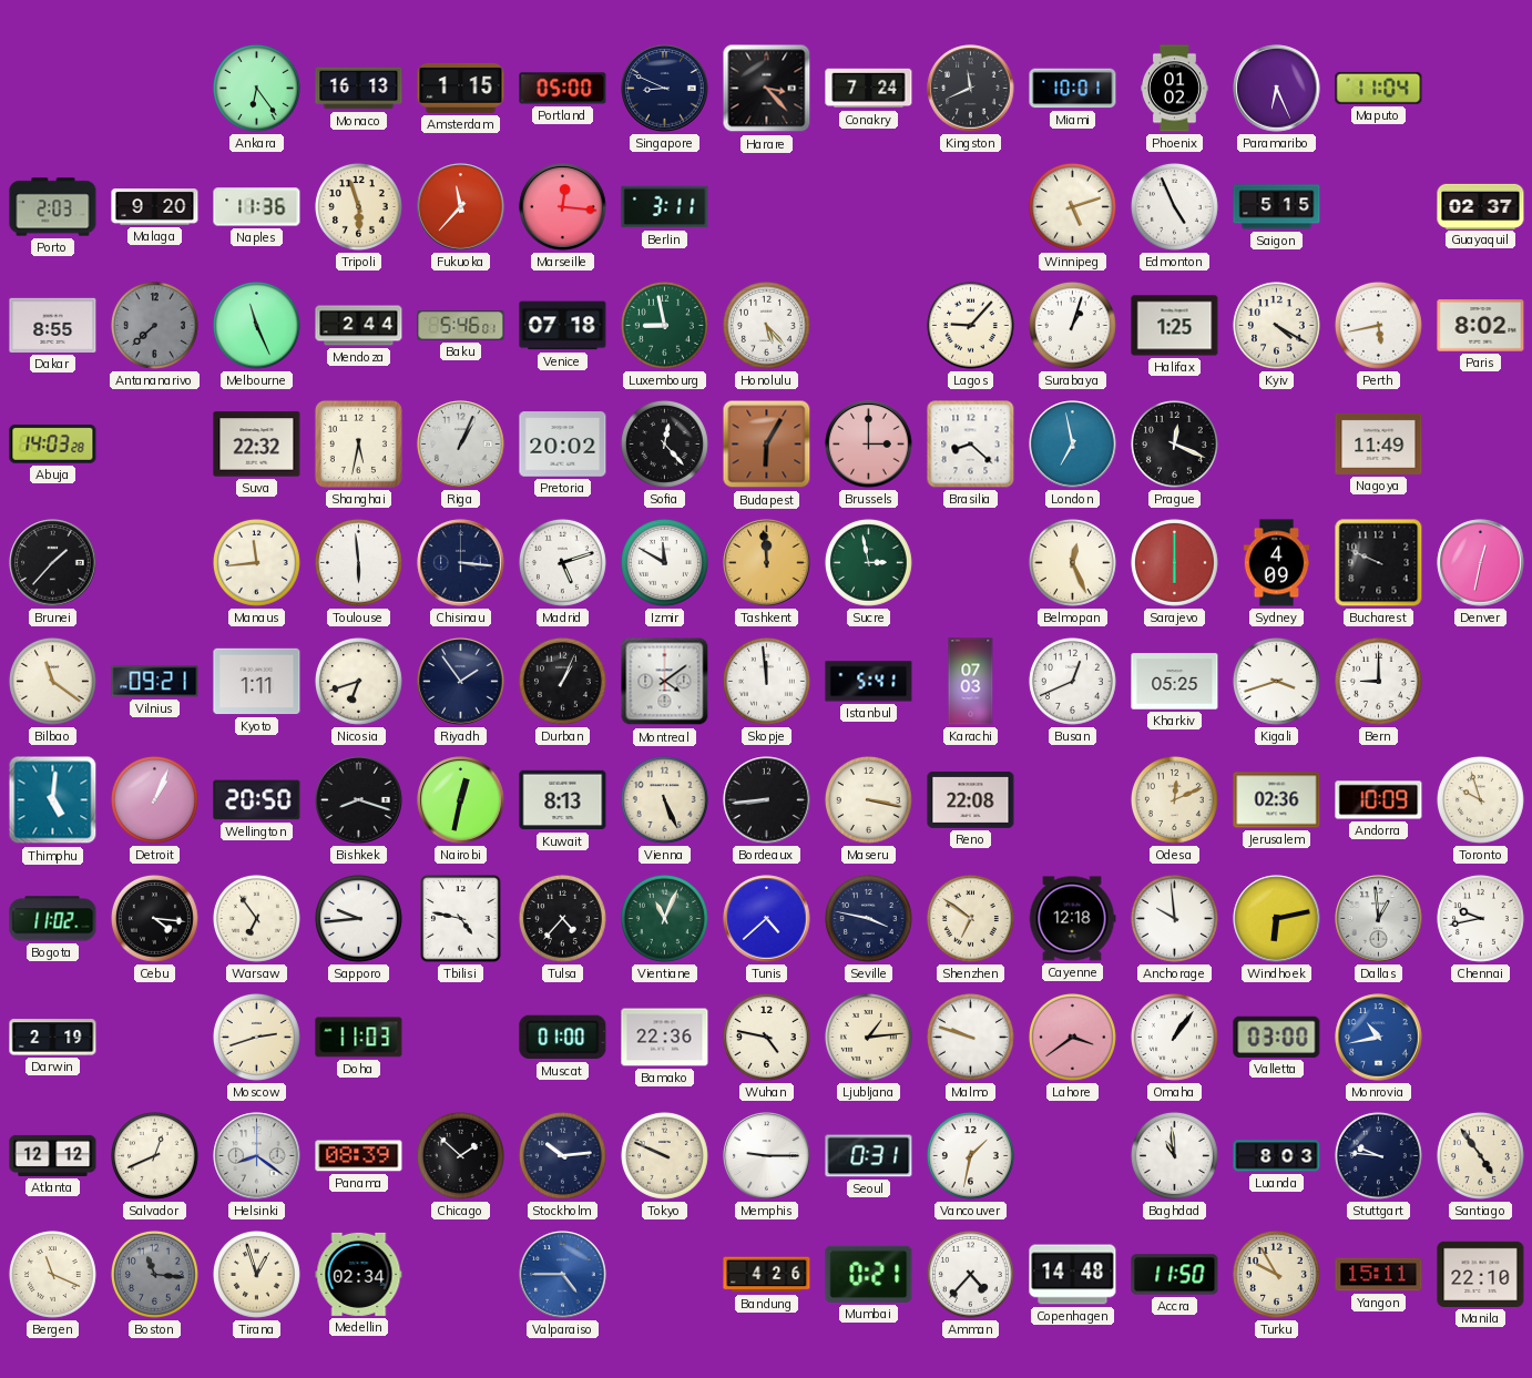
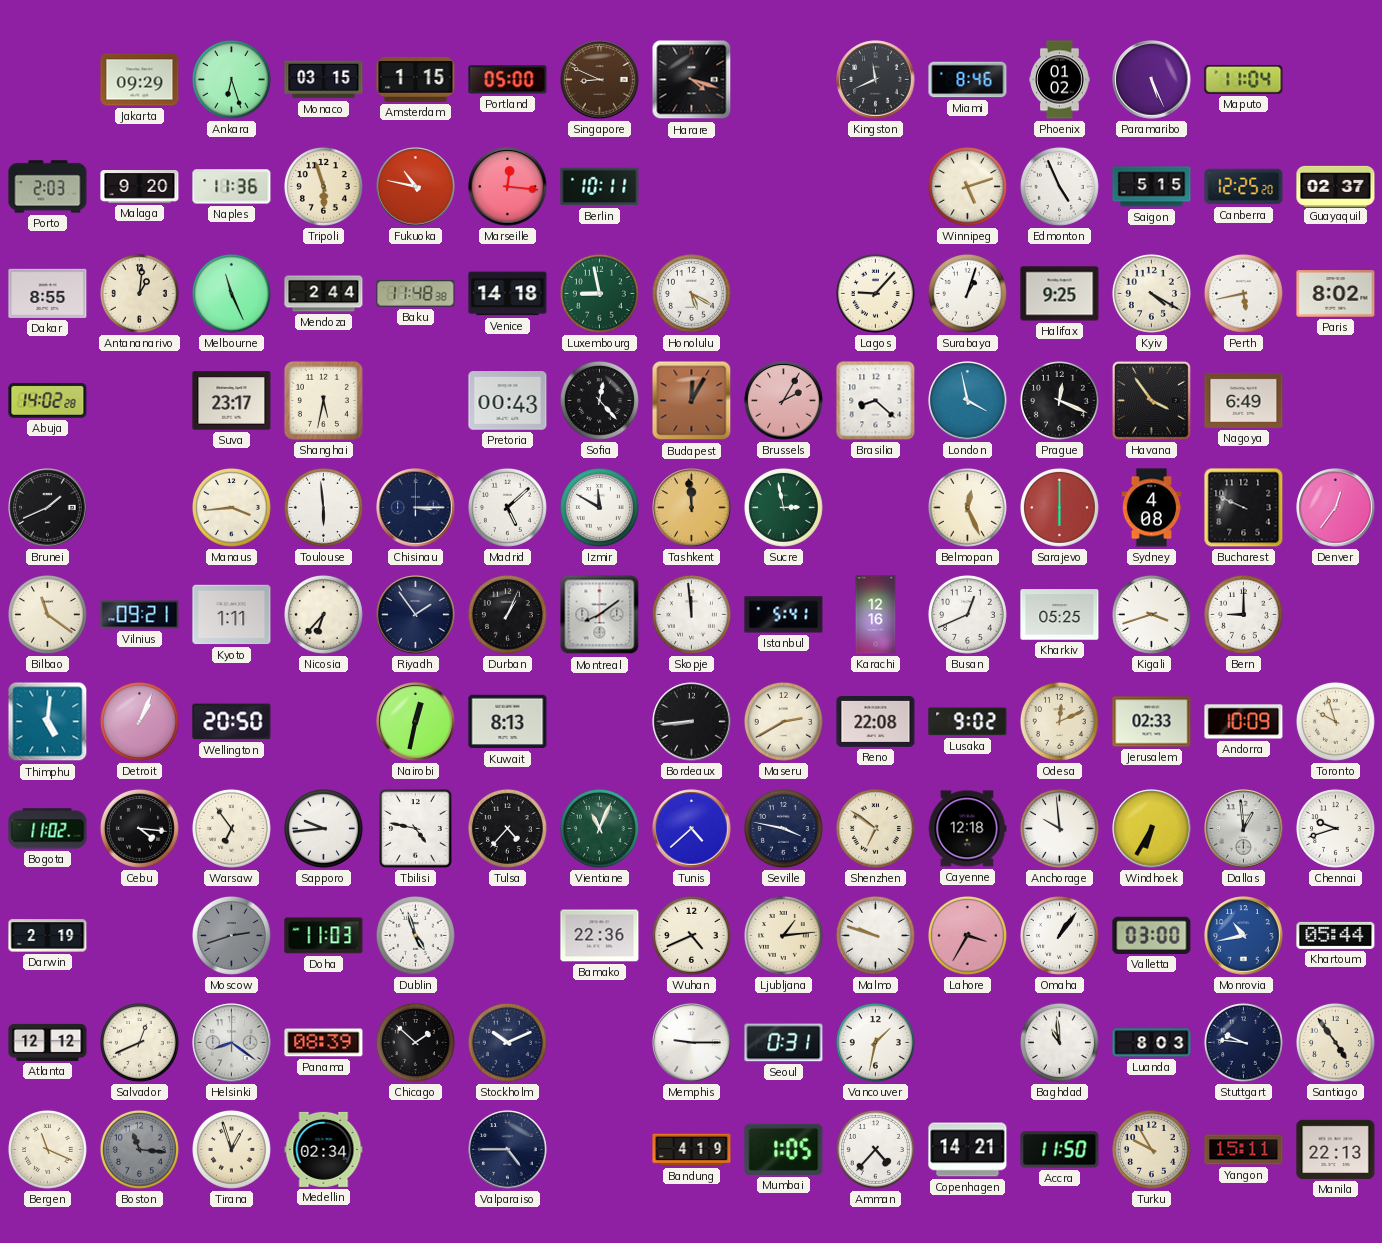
Jakarta: none -> 09:29 (140, 80)
Ankara: 6:24 -> 6:27 (231, 79)
Monaco: 16:13 -> 03:15 (324, 80)
Singapore dial: navy -> brown (600, 80)
Harare: 3:23 -> 4:18 (692, 80)
Conakry: 7:24 -> none (869, 89)
Miami: 10:01 -> 8:46 (968, 80)
Paramaribo: 6:26 -> 5:26 (1152, 80)
Fukuoka: 11:37 -> 10:47 (416, 187)
Berlin: 3:11 -> 10:11 (600, 187)
Canberra: none -> 12:25 (1244, 187)
Antananarivo: 7:38 -> 1:01 (139, 293)
Antananarivo dial: grey -> cream (139, 293)
Baku: 5:46 -> 11:48 (416, 294)
Venice: 07:18 -> 14:18 (508, 294)
Honolulu: 5:23 -> 5:20 (691, 293)
Halifax: 1:25 -> 9:25 (1060, 294)
Abuja: 14:03 -> 14:02 (48, 400)
Suva: 22:32 -> 23:17 (232, 401)
Riga: 1:04 -> none (461, 445)
Pretoria: 20:02 -> 00:43 (508, 401)
Budapest: 6:05 -> 12:05 (692, 401)
Brussels: 3:00 -> 2:05 (784, 401)
London: 6:58 -> 3:58 (968, 401)
Havana: none -> 3:54 (1151, 400)
Nagoya: 11:49 -> 6:49 (1244, 400)
Brunei: 1:37 -> 1:41 (48, 508)
Manaus: 11:44 -> 3:44 (231, 507)
Chisinau: 3:16 -> 3:15 (416, 508)
Madrid: 5:12 -> 5:08 (507, 507)
Sydney: 4:09 -> 4:08 (1152, 508)
Denver: 12:32 -> 12:36 (1336, 508)
Nicosia: 6:42 -> 6:37 (323, 614)
Montreal: 4:09 -> 8:09 (600, 615)
Karachi: 07:03 -> 12:16 (876, 615)
Bishkek: 8:18 -> none (359, 800)
Vienna: 5:26 -> none (664, 799)
Maseru: 3:17 -> 2:40 (783, 721)
Lusaka: none -> 9:02 (968, 722)
Jerusalem: 02:36 -> 02:33 (1152, 722)
Windhoek: 6:13 -> 6:35 (1152, 829)
Chennai: 9:43 -> 9:42 (1335, 828)
Moscow dial: cream -> grey (231, 935)
Dublin: none -> 4:57 (415, 935)
Muscat: 01:00 -> none (563, 1038)
Wuhan: 4:47 -> 4:41 (691, 935)
Lahore: 3:39 -> 3:35 (967, 935)
Khartoum: none -> 05:44 (1336, 935)
Stockholm: 10:14 -> 10:11 (507, 1042)
Tokyo: 9:49 -> none (664, 1155)
Valparaiso dial: blue -> navy (508, 1150)
Bandung: 4:26 -> 4:19 (692, 1150)
Mumbai: 0:21 -> 1:05 (784, 1149)
Copenhagen: 14:48 -> 14:21 (968, 1150)
Manila: 22:10 -> 22:13 (1336, 1149)
